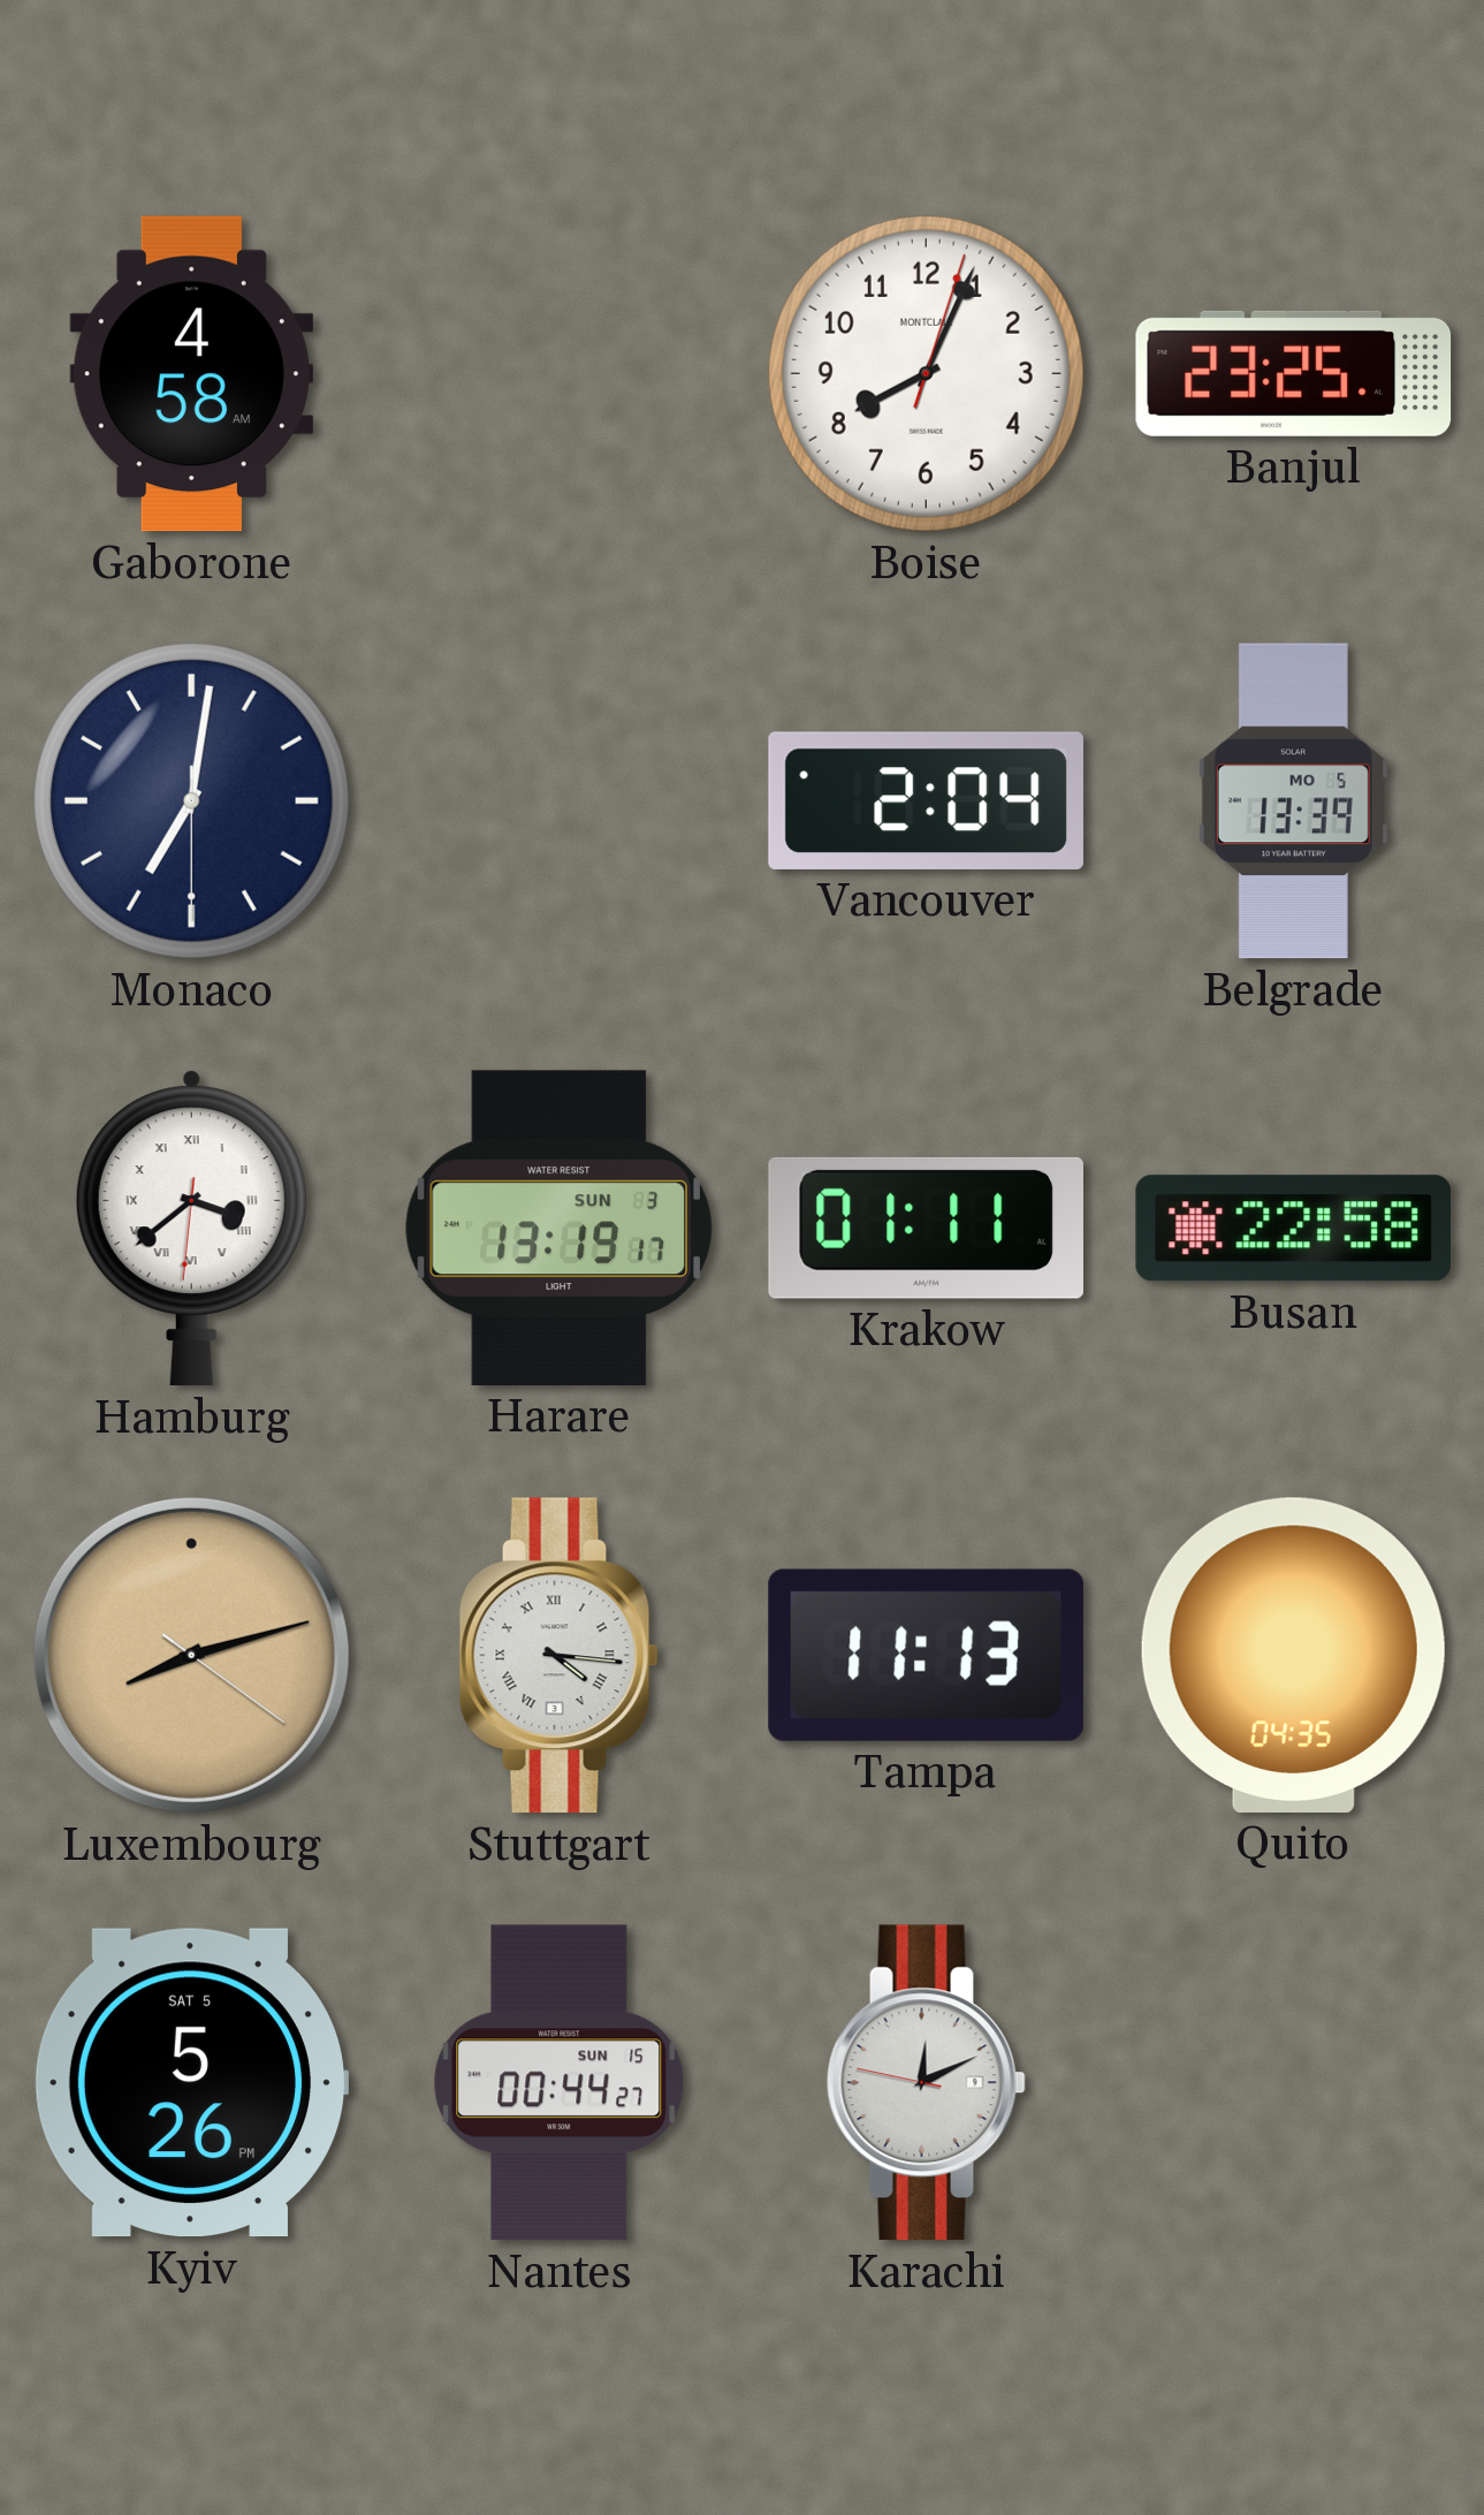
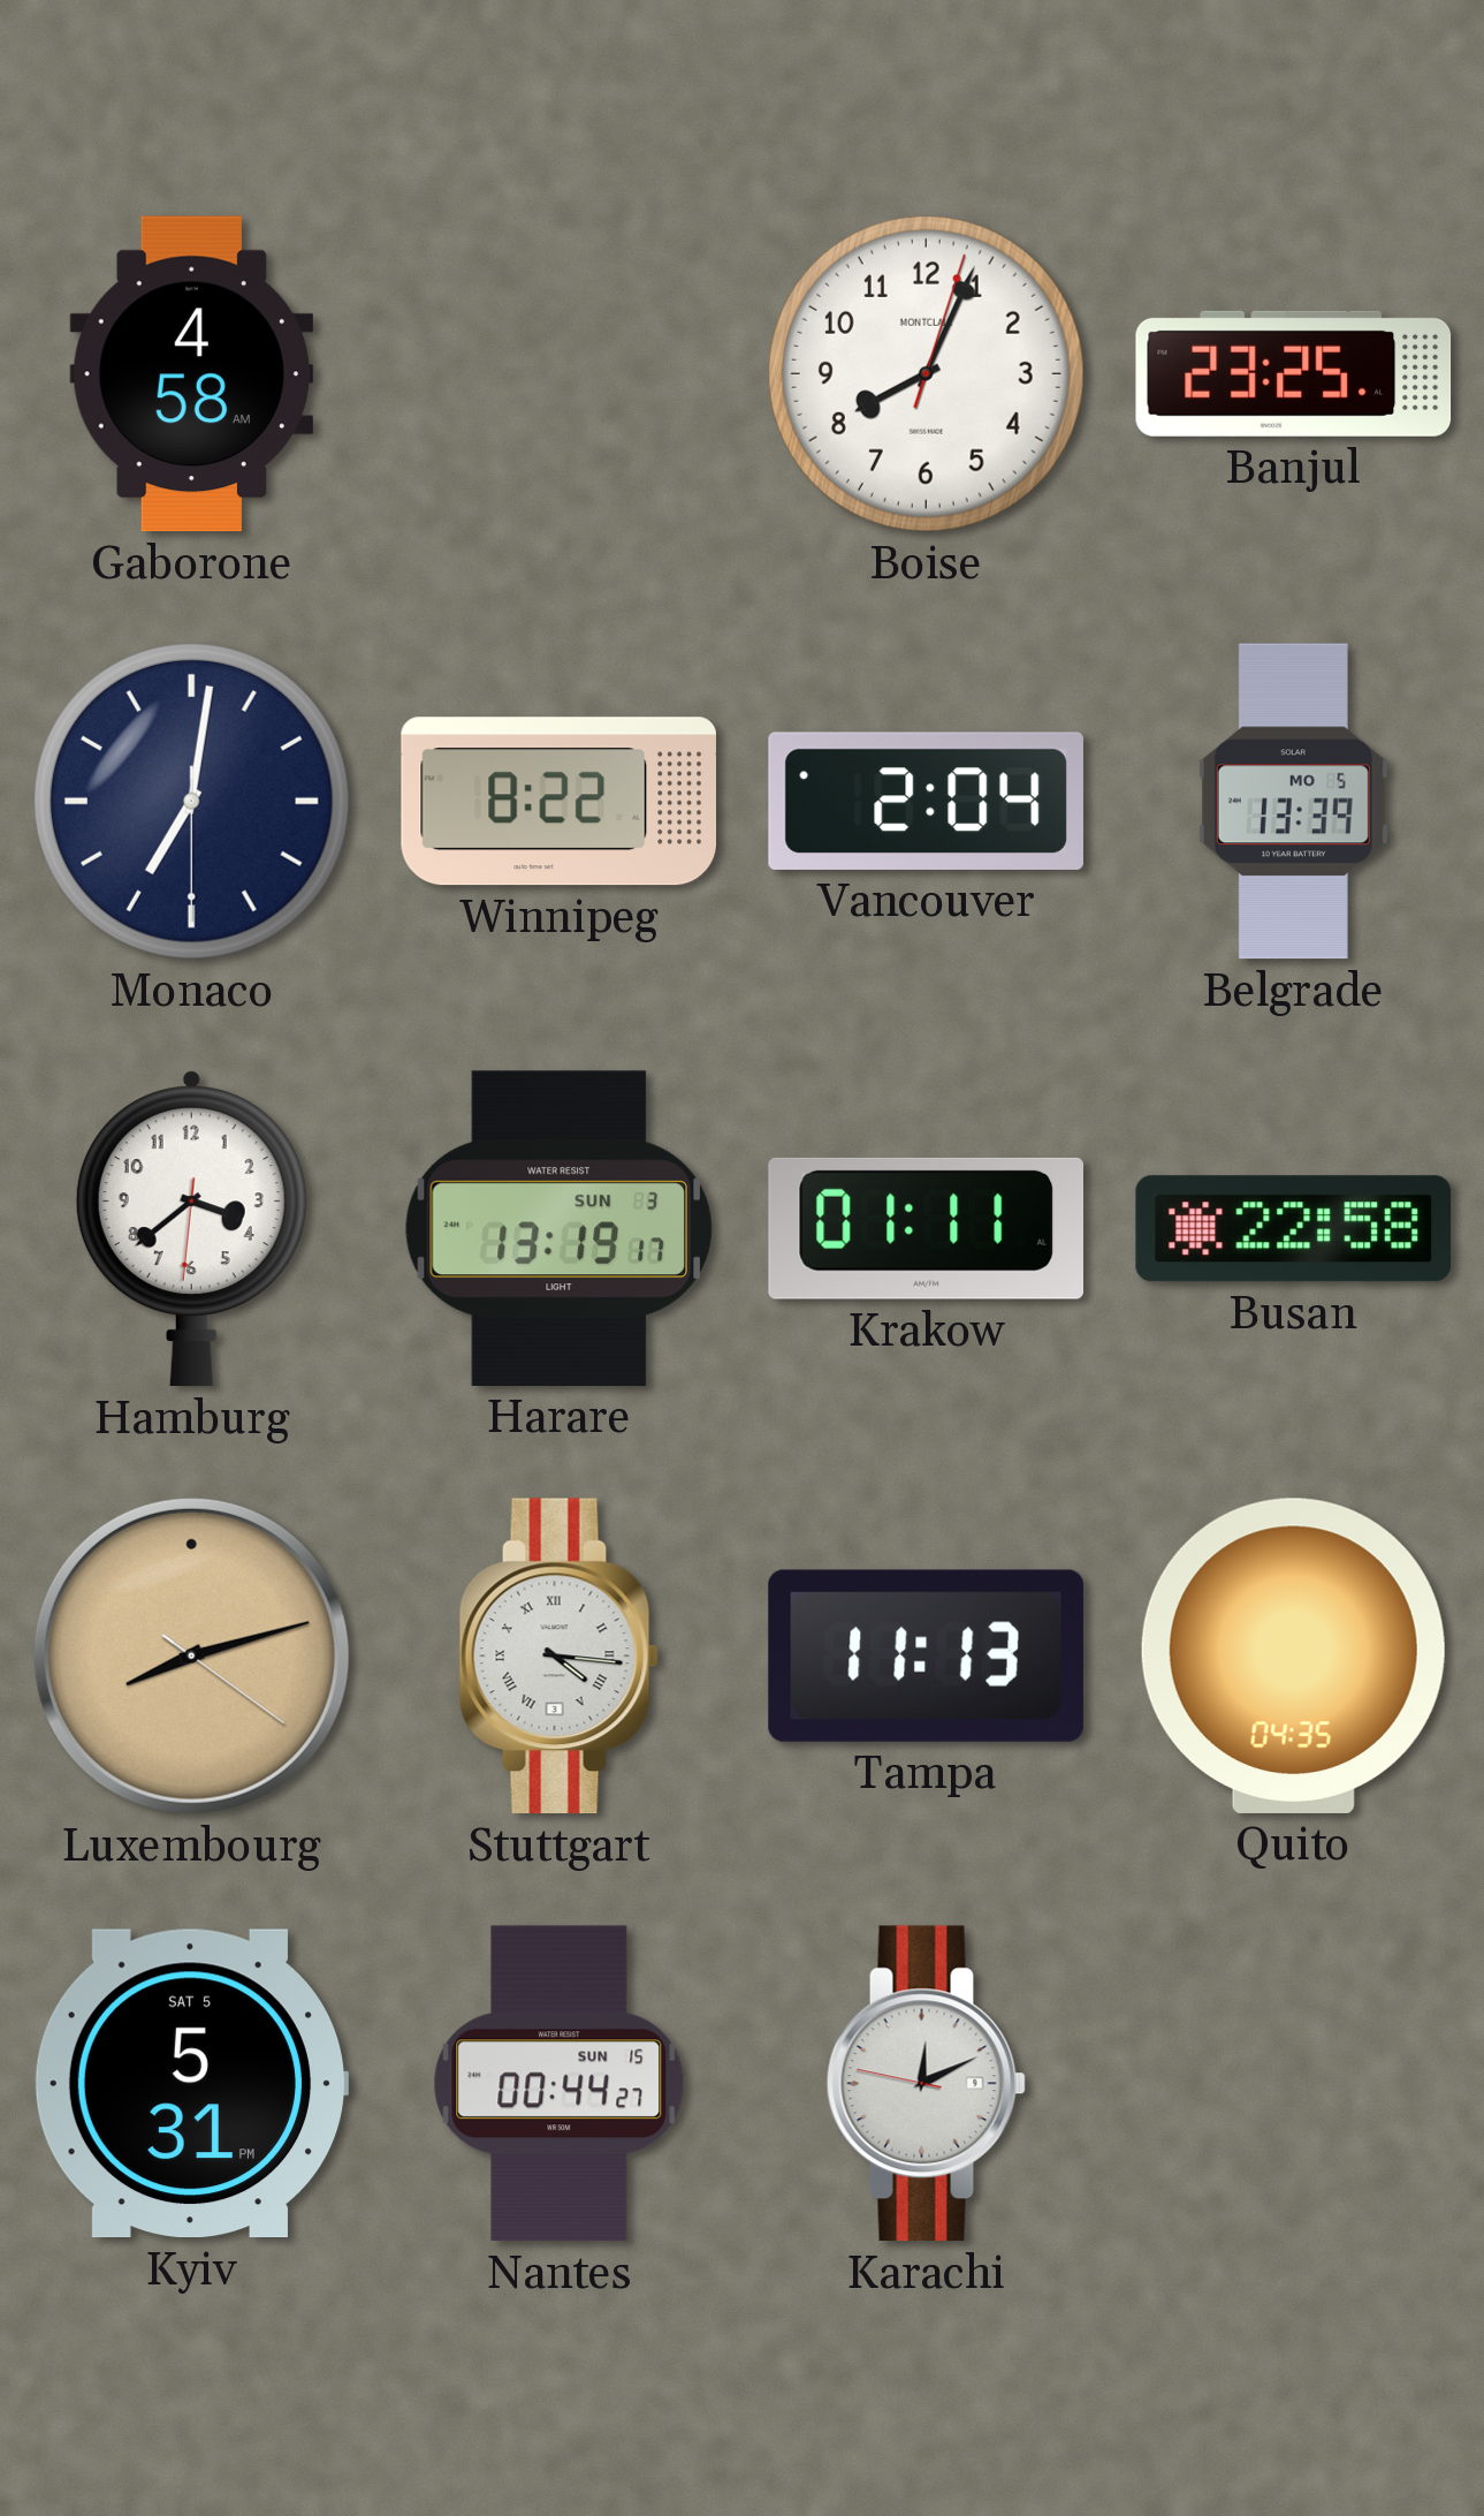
Winnipeg: none -> 8:22 (558, 802)
Hamburg numerals: Roman -> Arabic (191, 1229)
Kyiv: 5:26 -> 5:31 (191, 2084)
